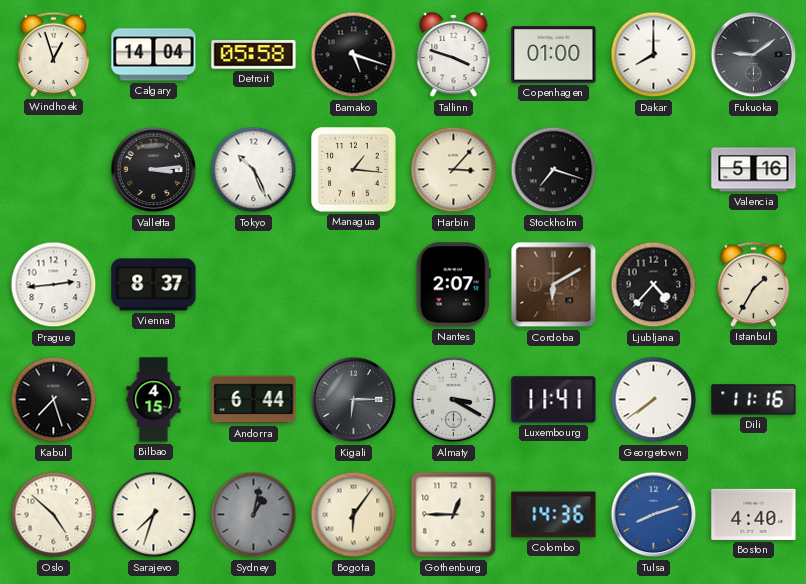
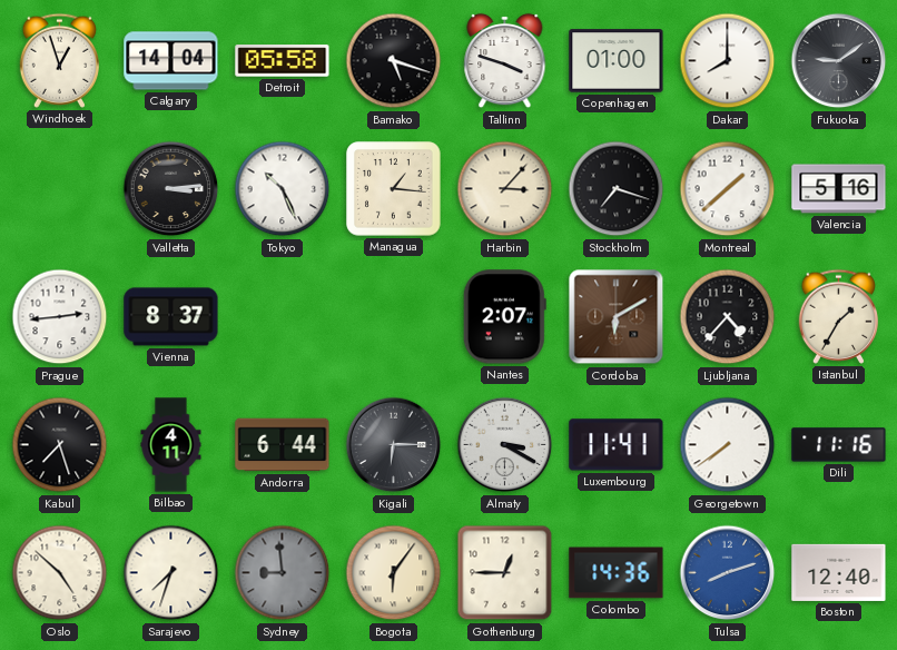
Montreal: none -> 1:38 (728, 189)
Bilbao: 4:15 -> 4:11 (171, 445)
Sydney: 1:02 -> 8:59 (283, 573)
Boston: 4:40 -> 12:40 (839, 572)
